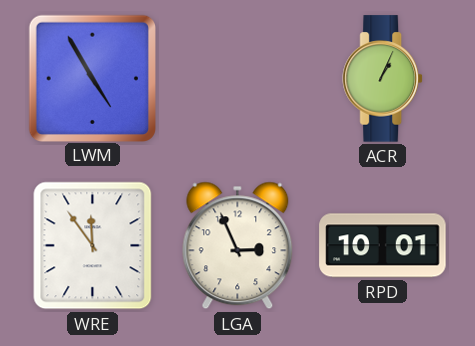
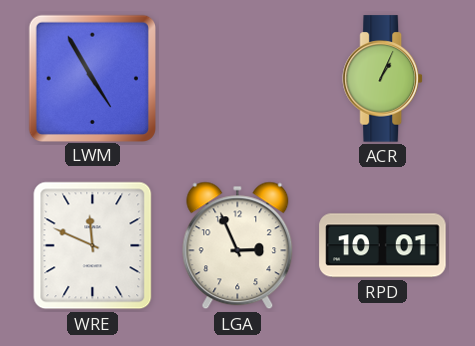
WRE: 11:54 -> 11:49 (93, 246)
